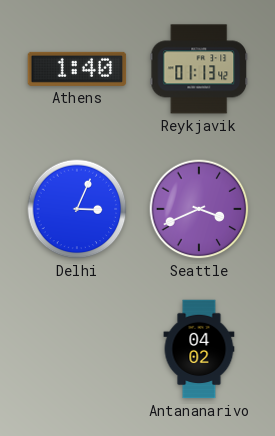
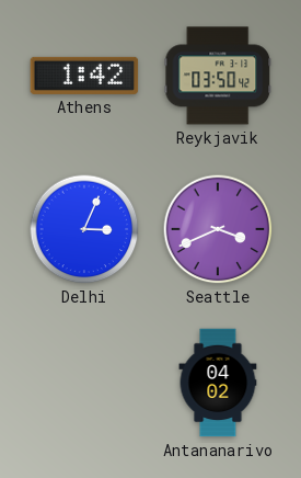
Athens: 1:40 -> 1:42 (84, 76)
Reykjavik: 01:13 -> 03:50 (218, 76)
